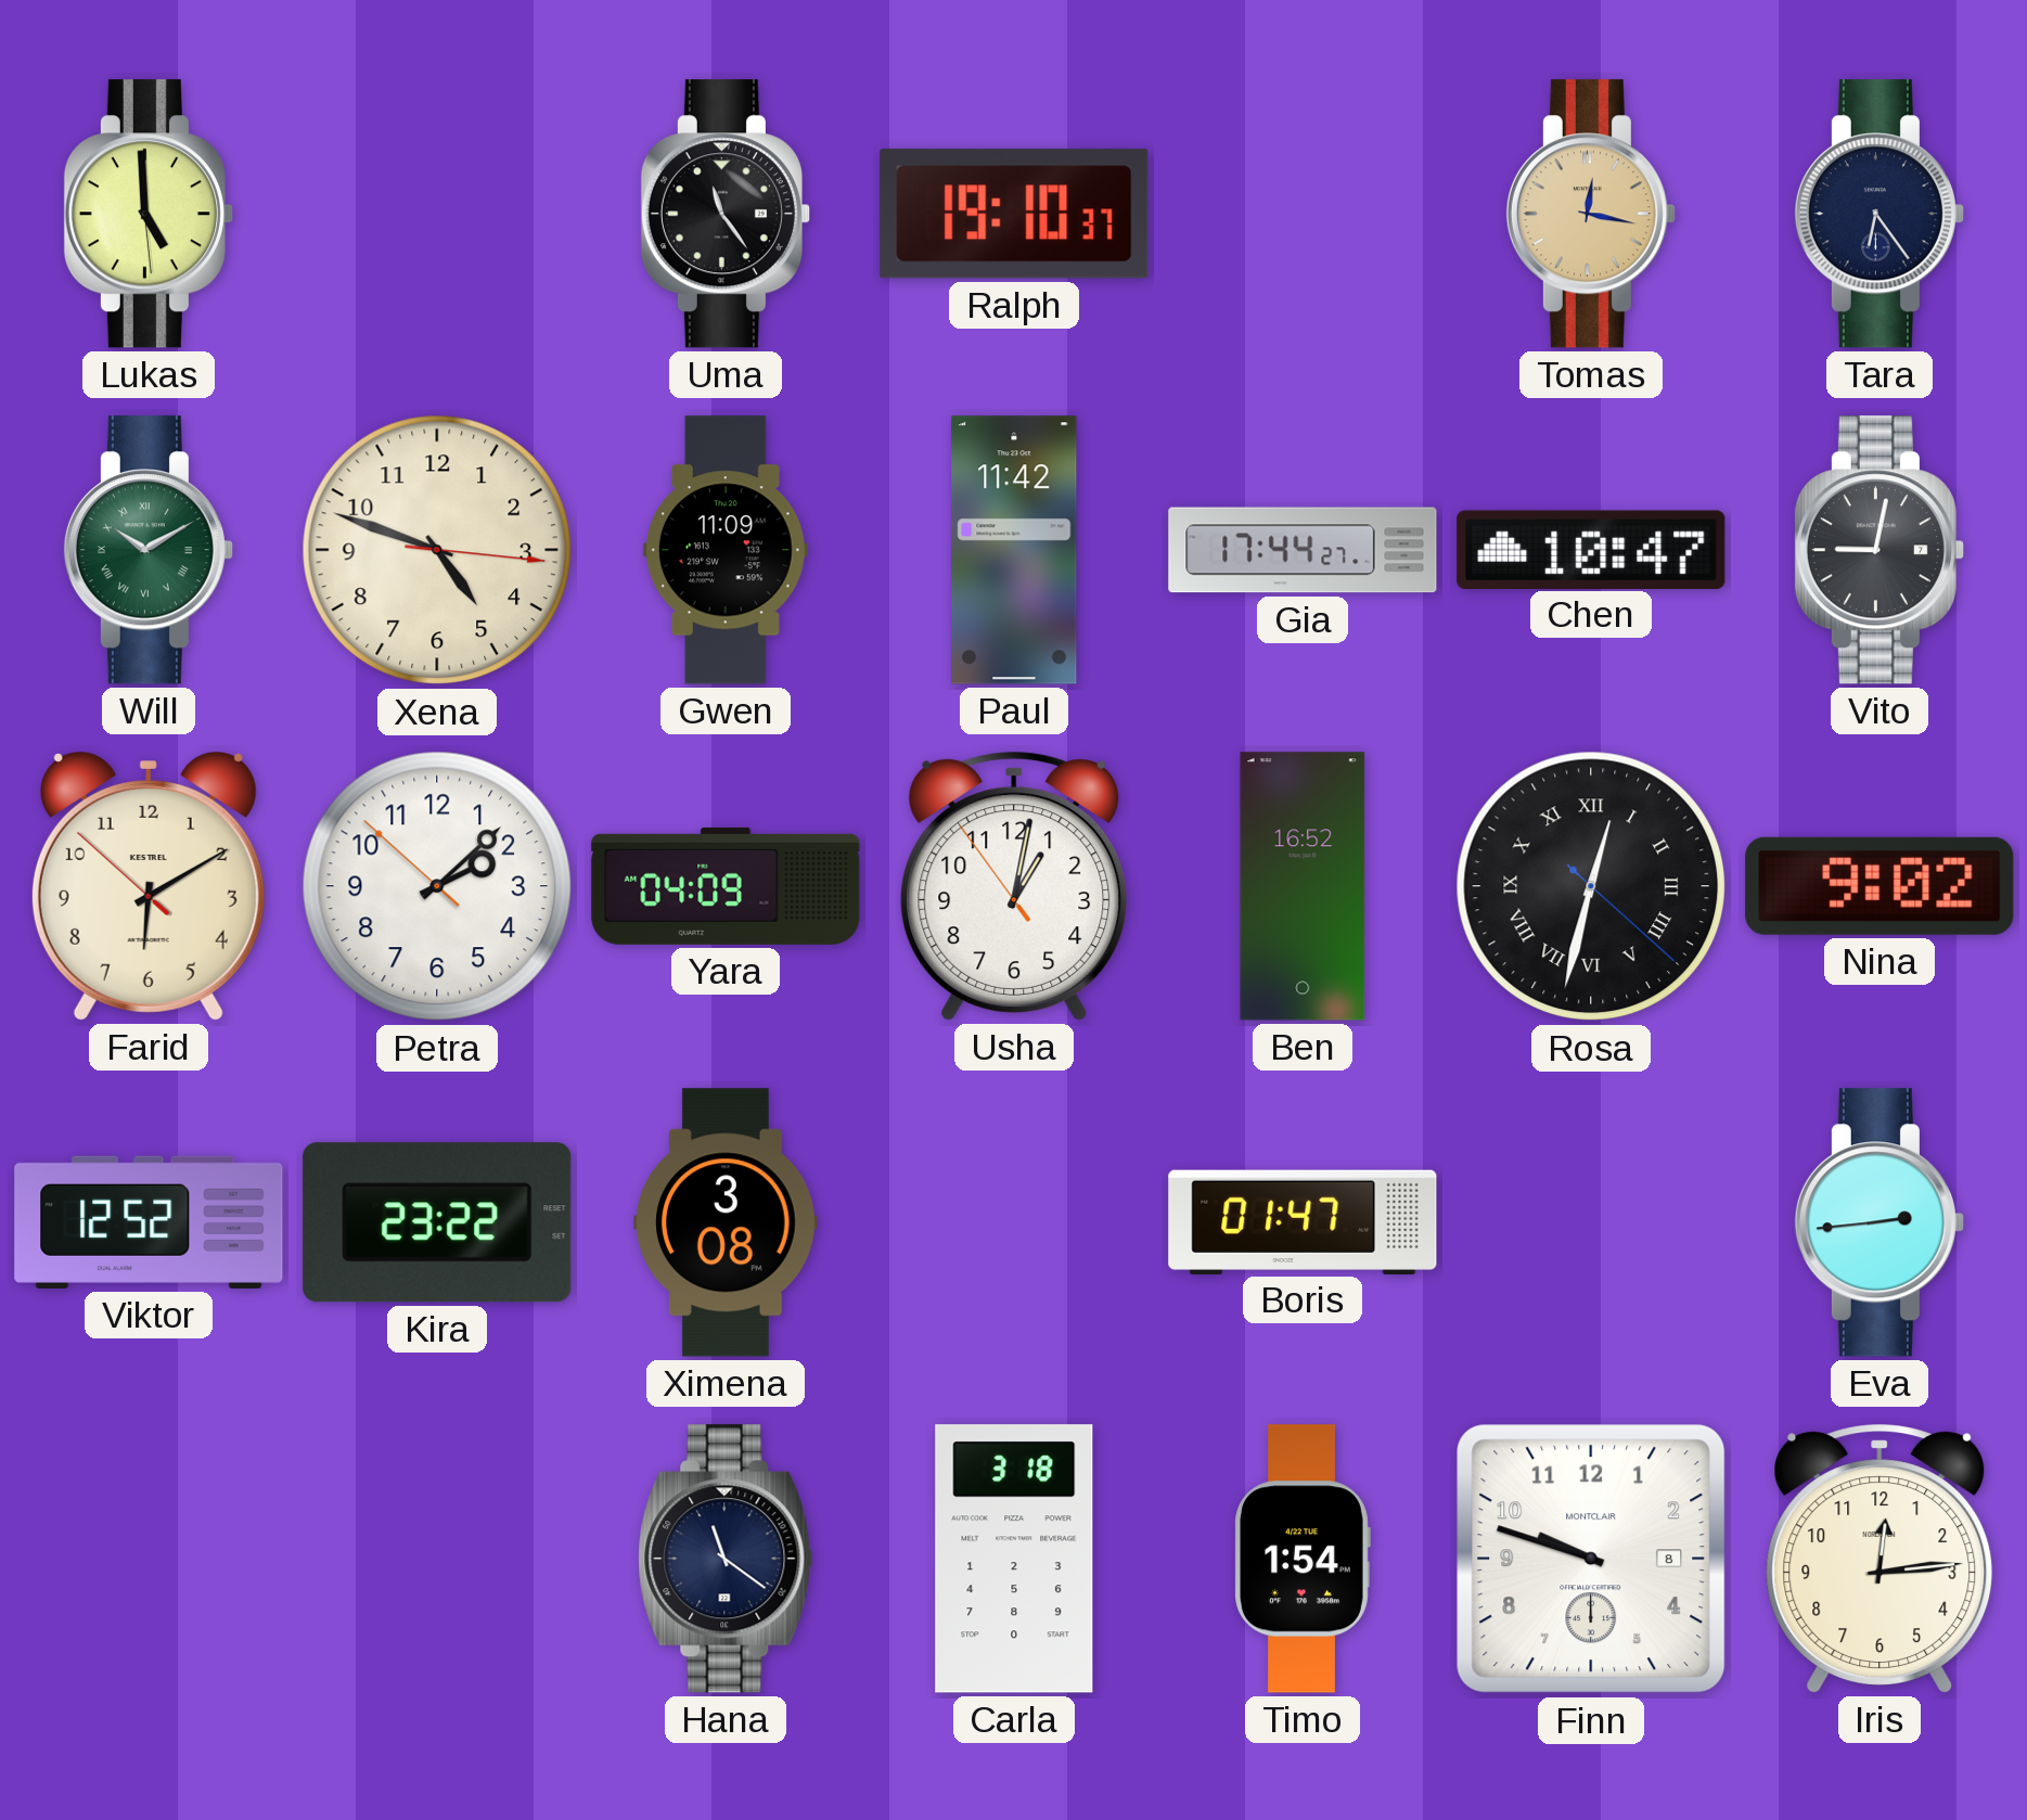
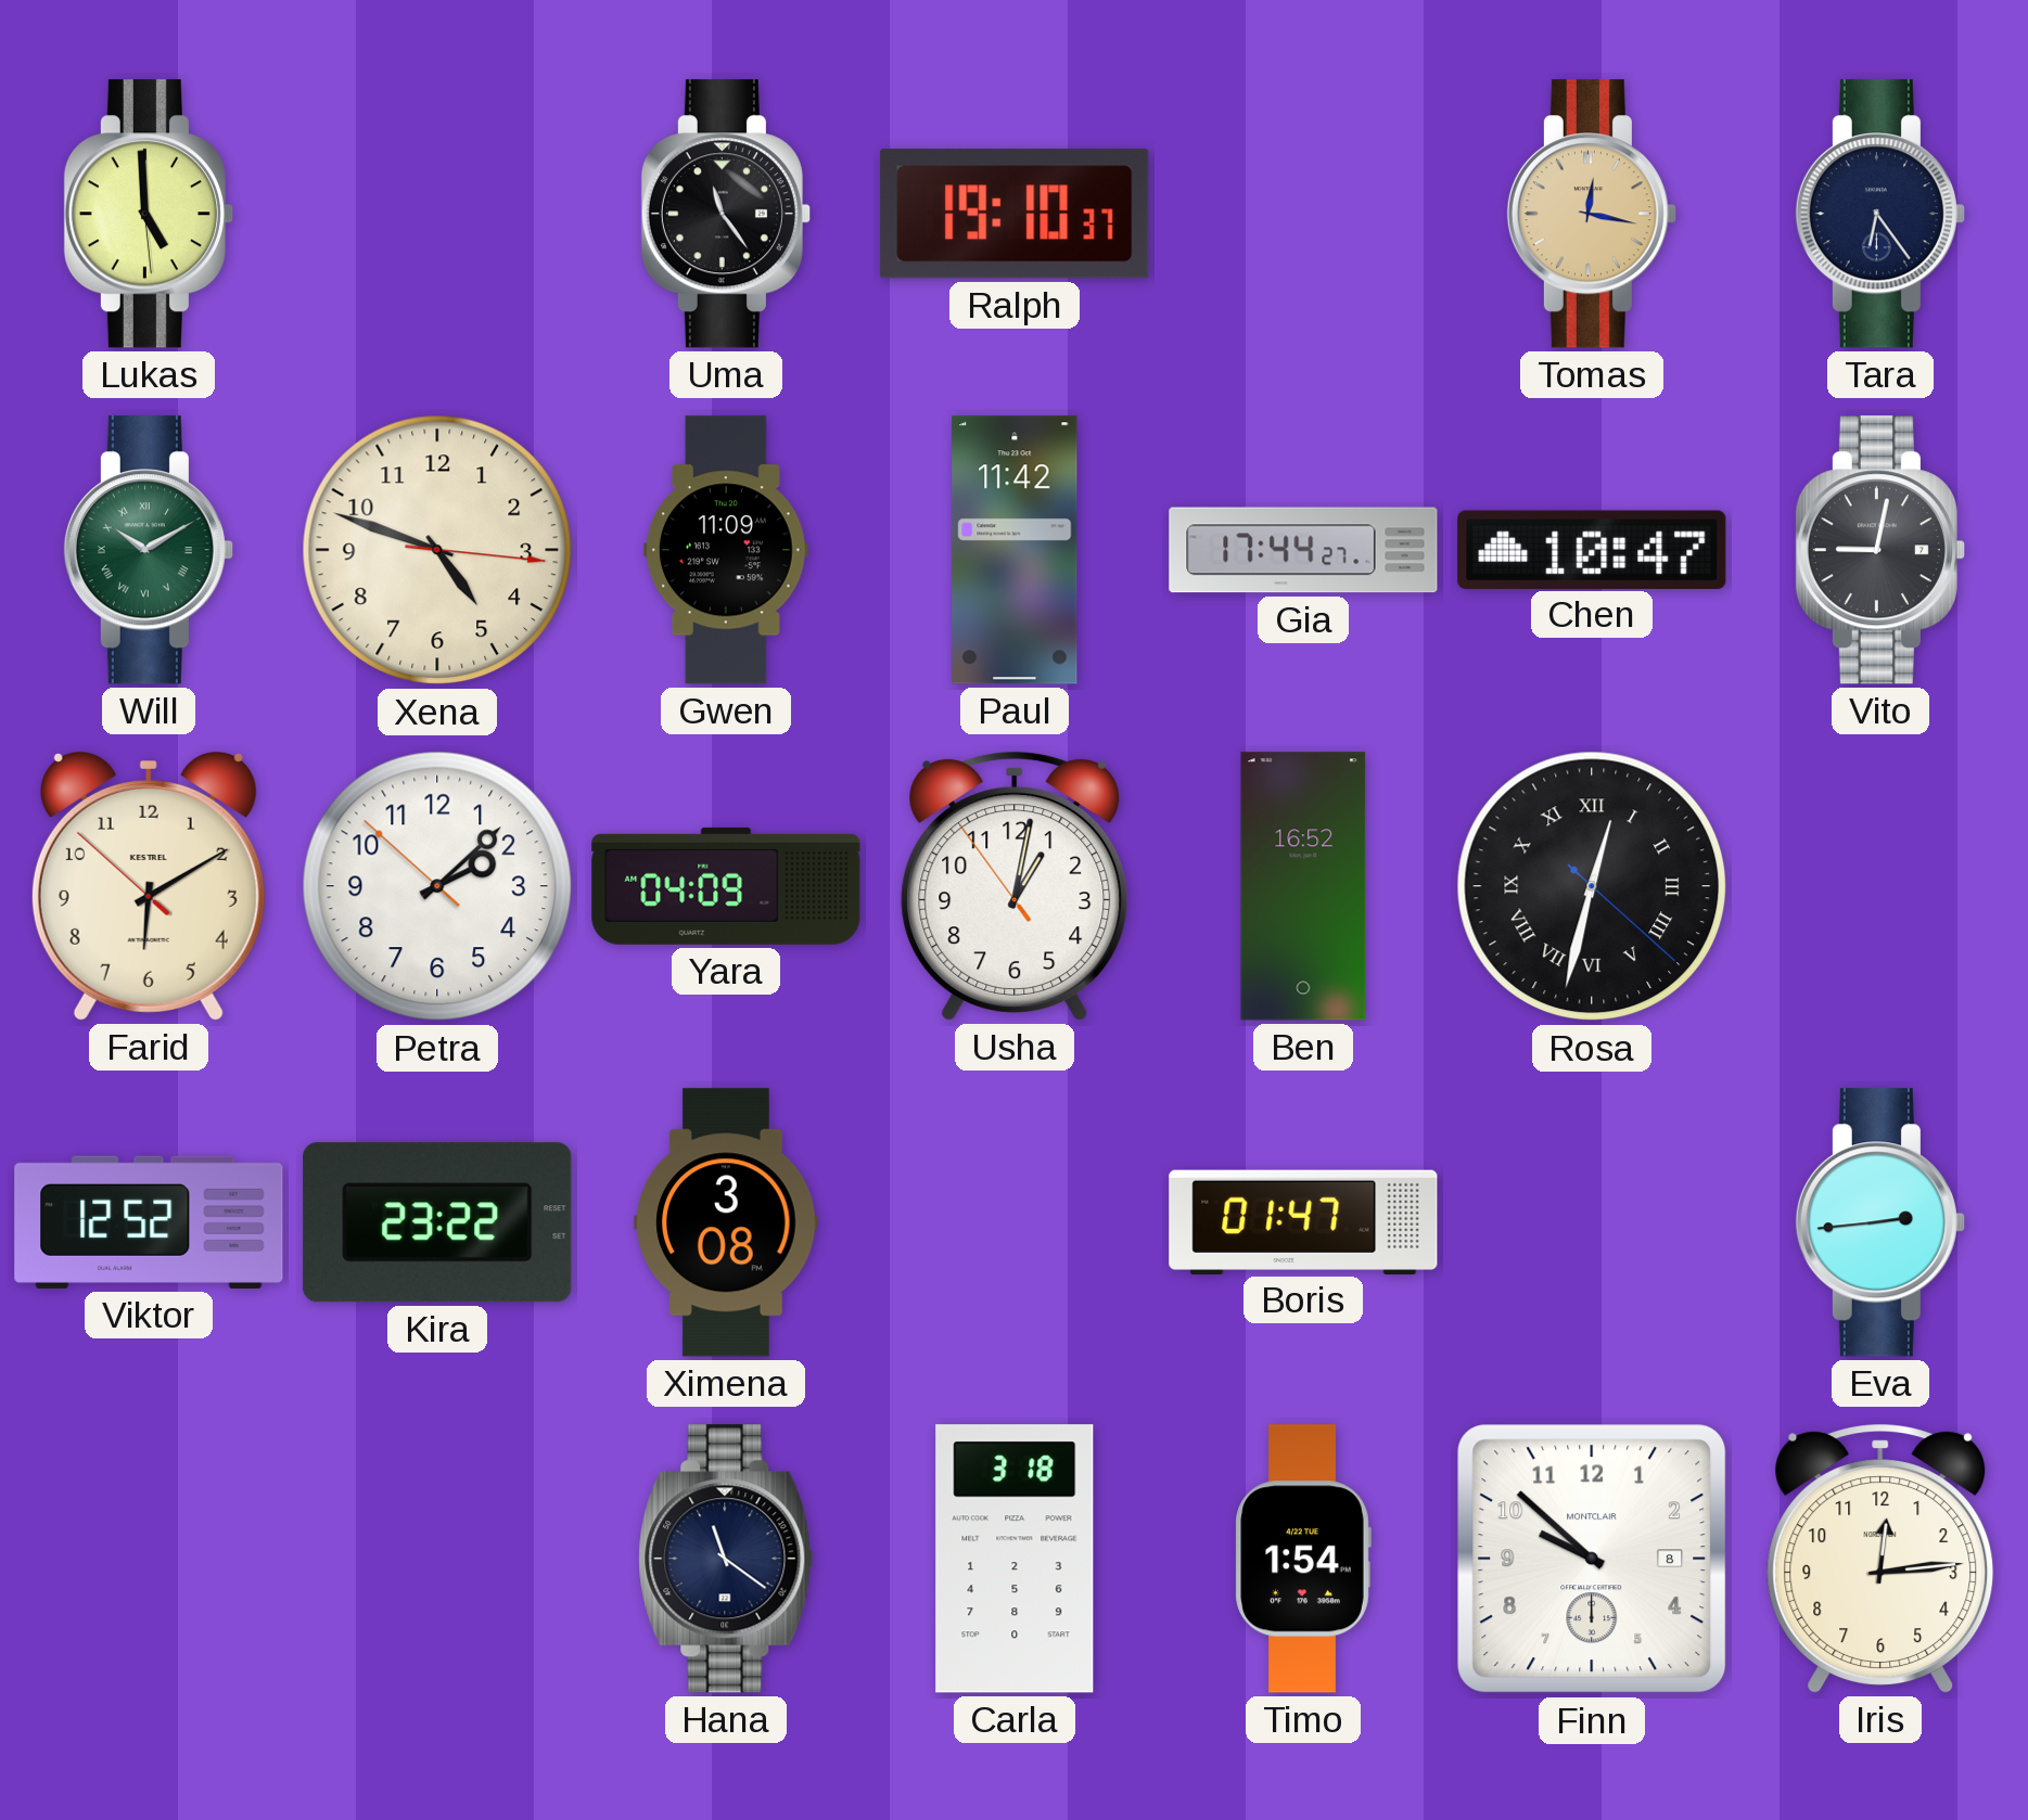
Nina: 9:02 -> none (1880, 886)
Finn: 9:48 -> 9:52 (1592, 1559)
